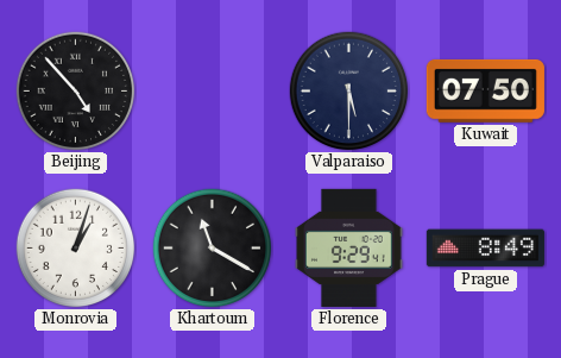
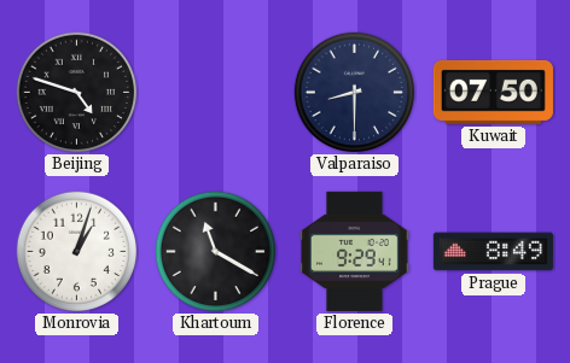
Beijing: 4:53 -> 4:48 (77, 93)
Valparaiso: 5:30 -> 8:30 (355, 93)
